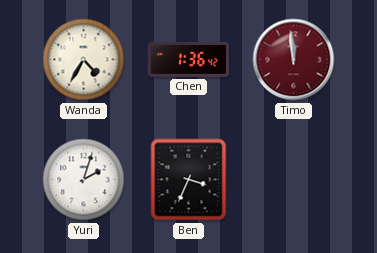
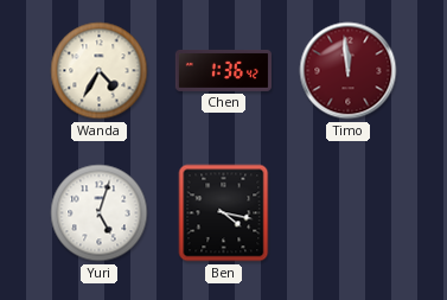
Yuri: 2:03 -> 5:03 (100, 213)
Ben: 3:34 -> 4:17 (224, 213)
